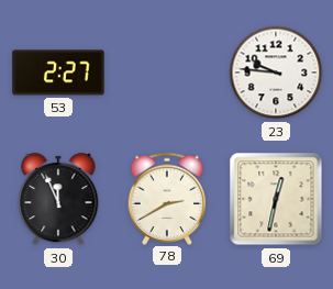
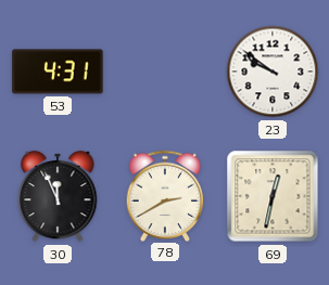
53: 2:27 -> 4:31 (58, 72)
23: 9:46 -> 9:51 (273, 72)
